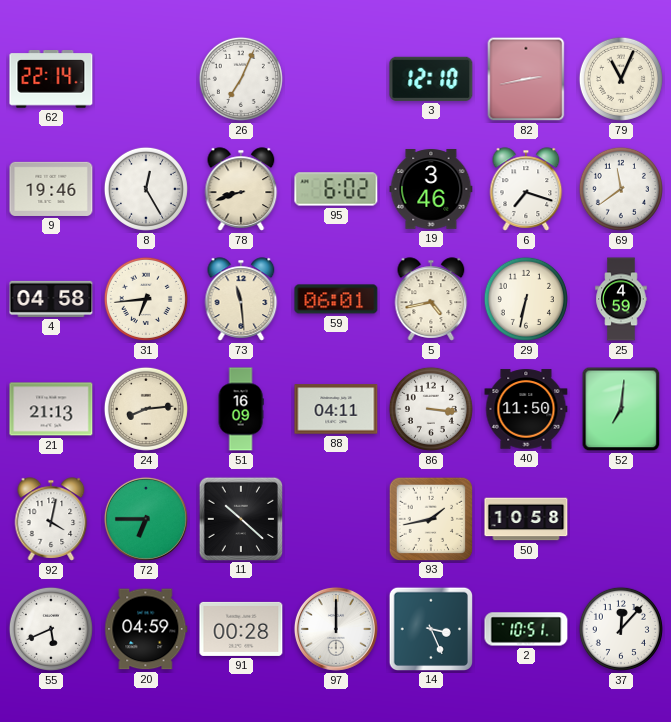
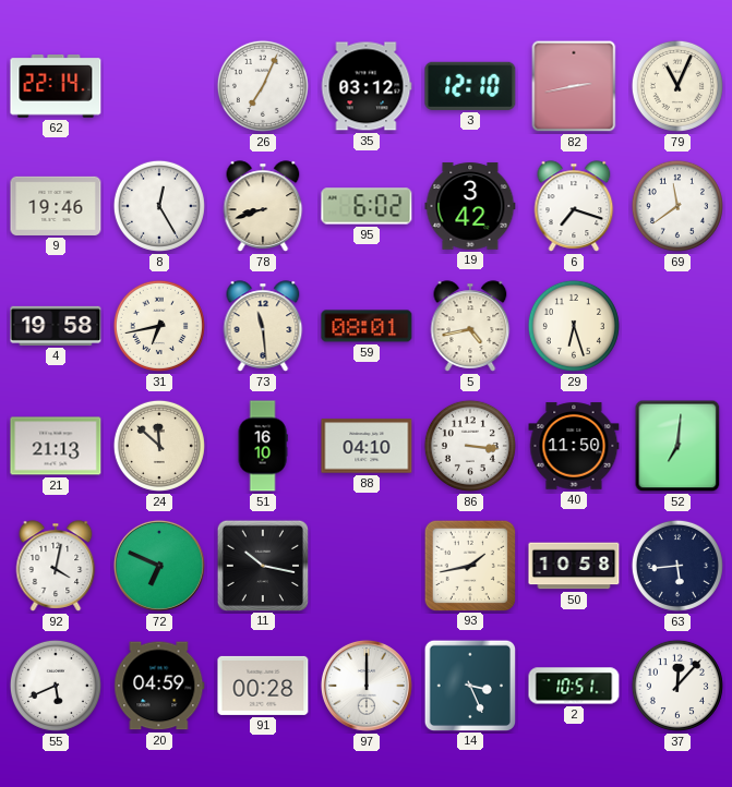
35: none -> 03:12 (367, 86)
19: 3:46 -> 3:42 (470, 206)
4: 04:58 -> 19:58 (56, 326)
31: 6:44 -> 6:43 (159, 326)
59: 06:01 -> 08:01 (367, 326)
29: 6:32 -> 6:27 (574, 326)
25: 4:59 -> none (621, 299)
24: 8:14 -> 11:52 (159, 446)
51: 16:09 -> 16:10 (263, 446)
88: 04:11 -> 04:10 (367, 446)
72: 6:45 -> 6:49 (159, 566)
11: 10:22 -> 10:17 (262, 565)
63: none -> 5:44 (677, 566)
